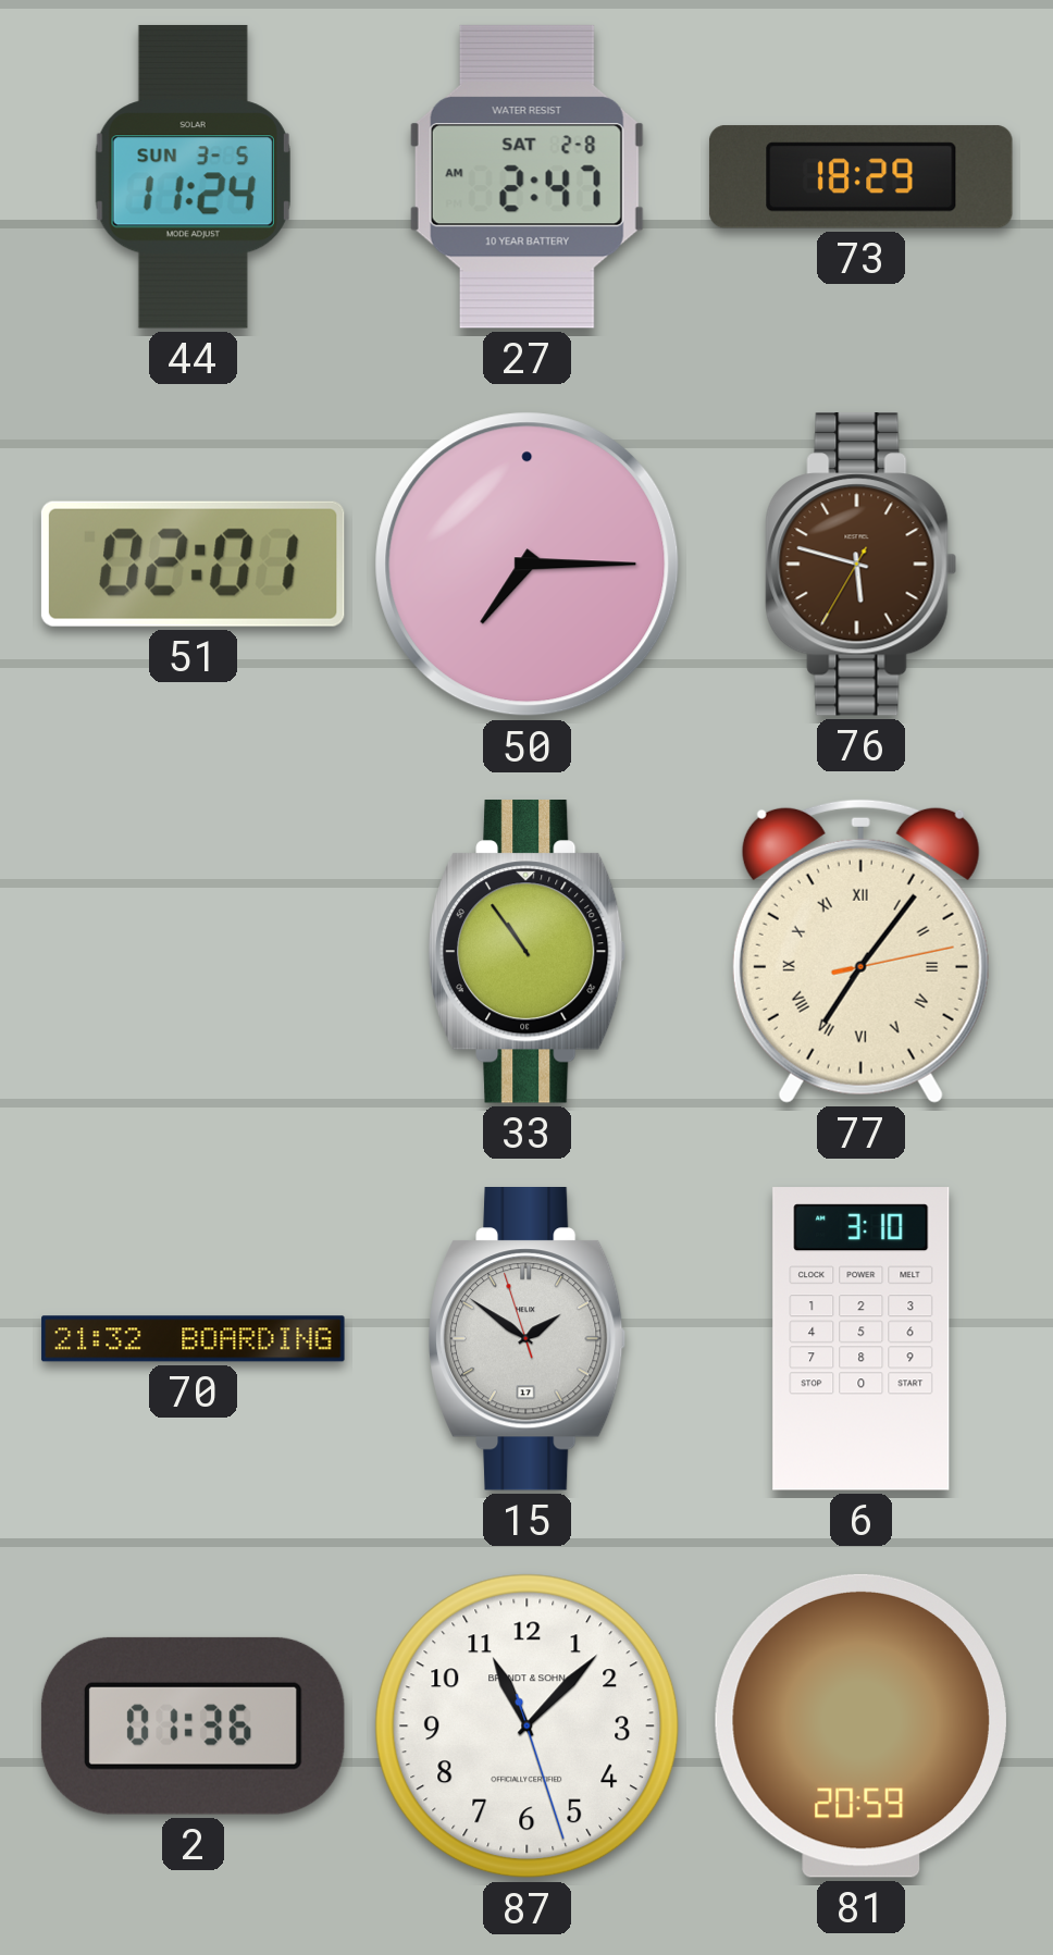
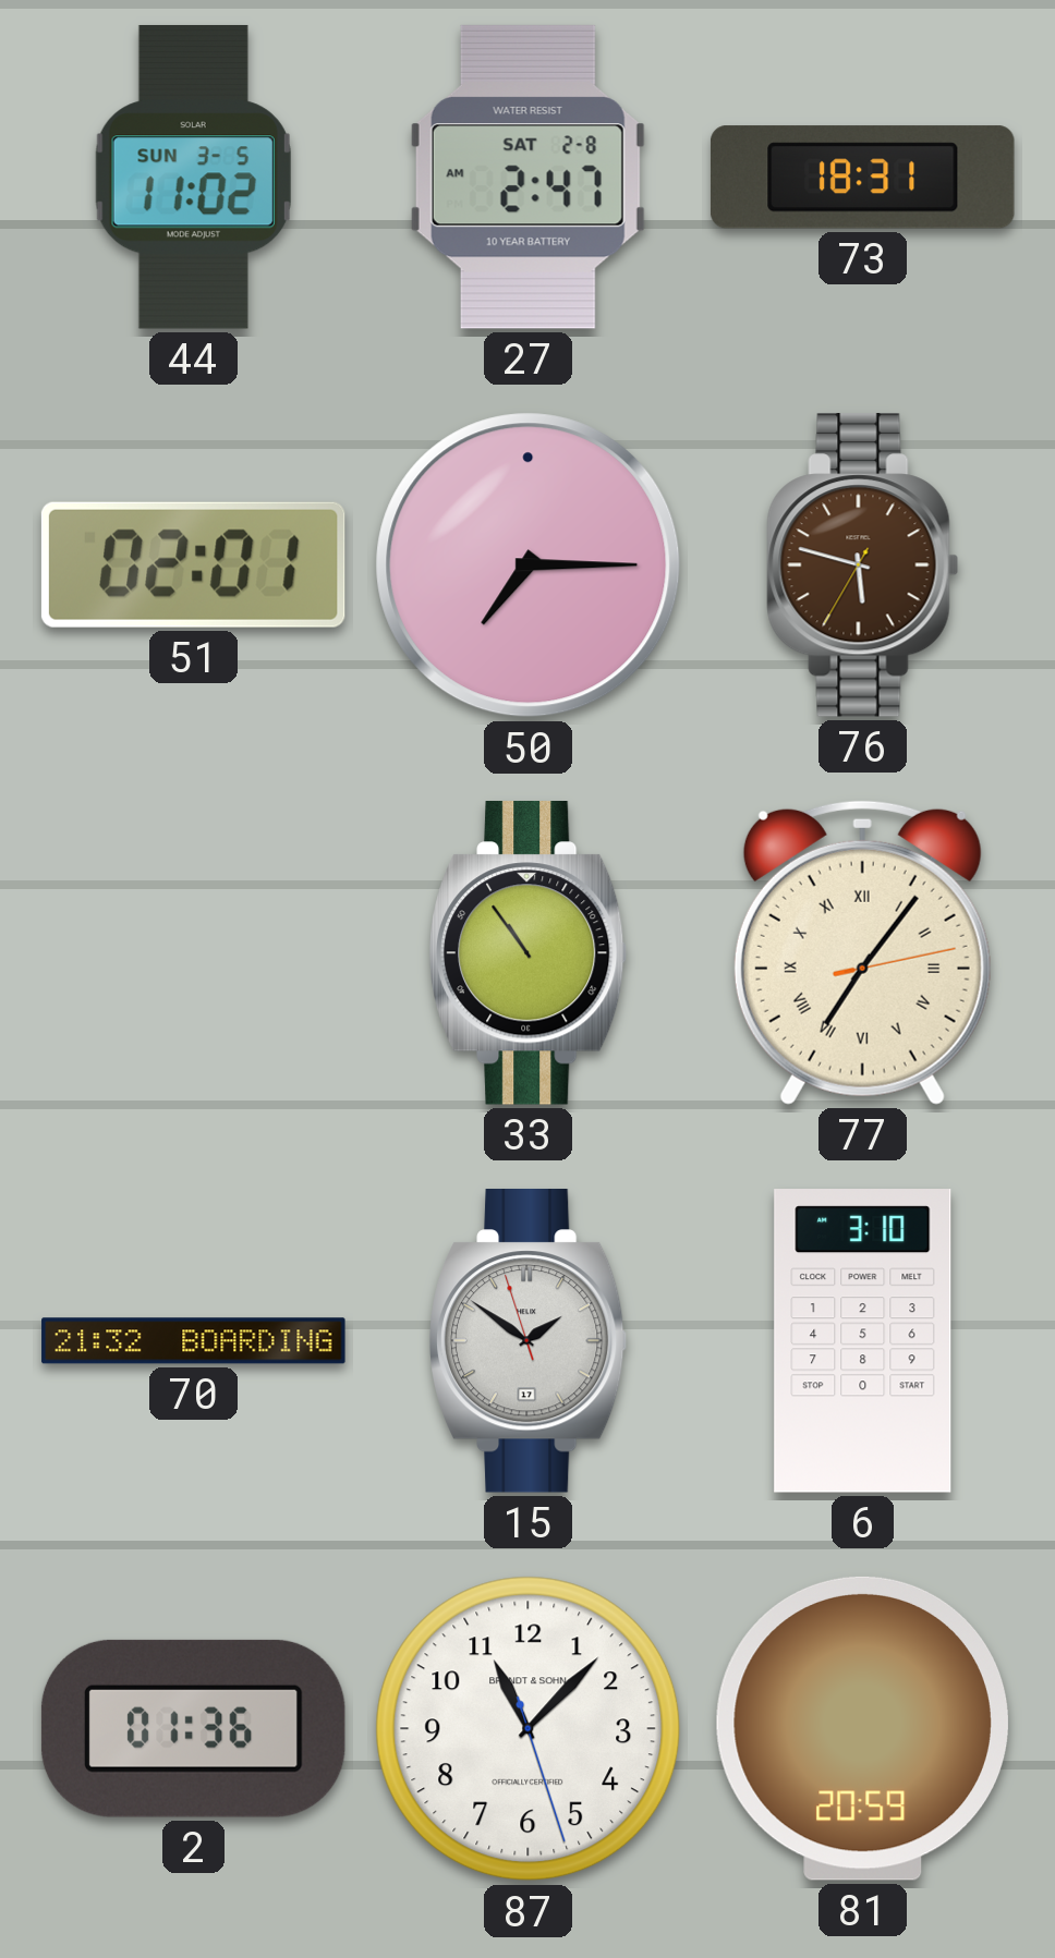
44: 11:24 -> 11:02 (193, 177)
73: 18:29 -> 18:31 (862, 178)
